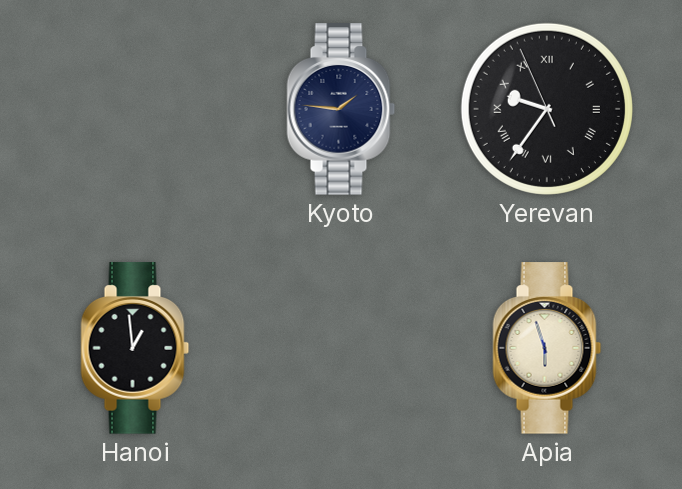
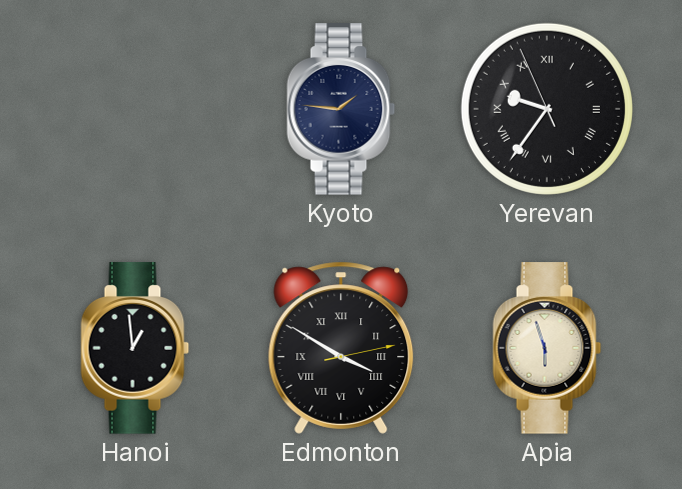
Edmonton: none -> 3:50 (341, 348)
